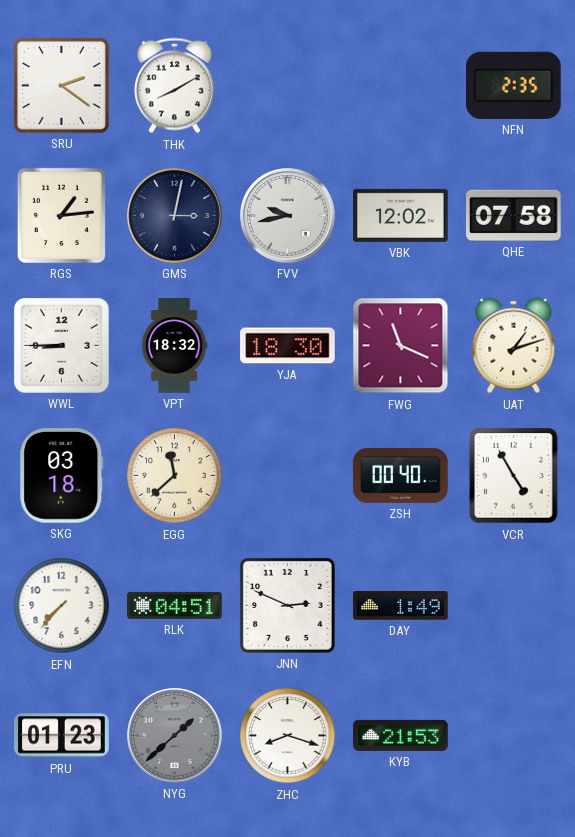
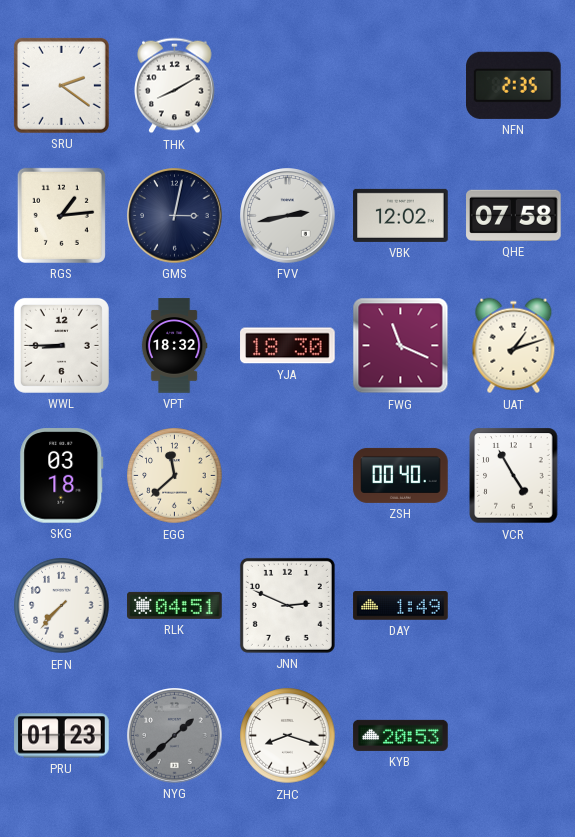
FVV: 9:43 -> 2:43 (288, 216)
KYB: 21:53 -> 20:53 (401, 735)
